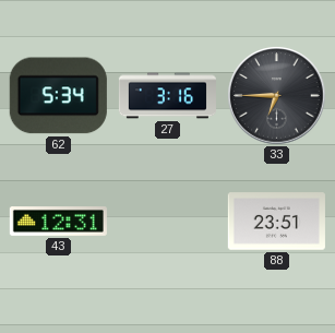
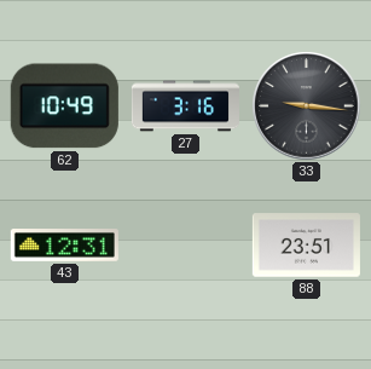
62: 5:34 -> 10:49 (64, 106)
33: 6:45 -> 9:16 (307, 106)
